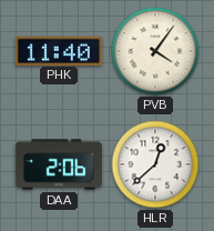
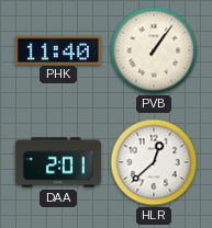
PVB: 4:06 -> 1:06 (154, 50)
DAA: 2:06 -> 2:01 (58, 162)
